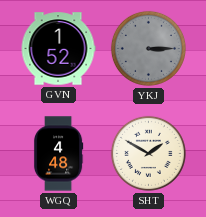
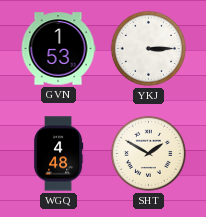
GVN: 1:52 -> 1:53 (58, 49)
YKJ dial: grey -> white (148, 48)
